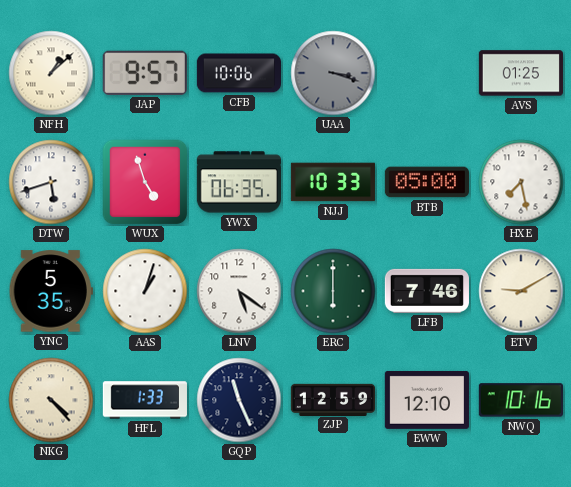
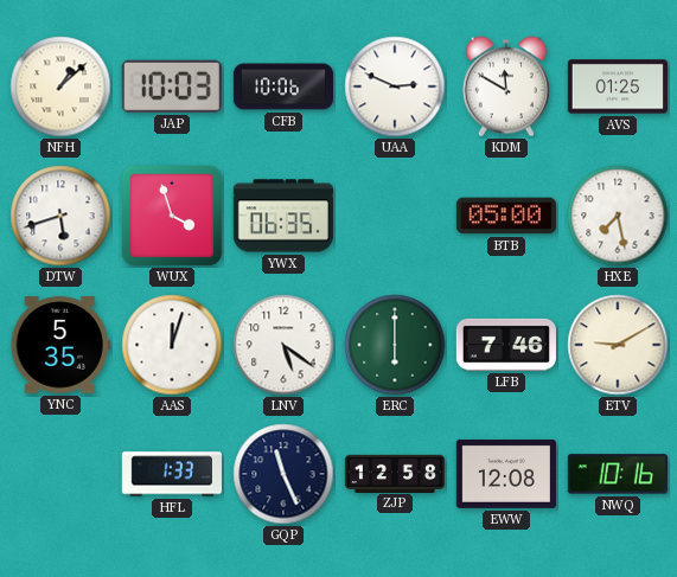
JAP: 9:57 -> 10:03 (172, 86)
UAA: 3:18 -> 2:49 (395, 86)
UAA dial: grey -> white (395, 86)
KDM: none -> 11:50 (506, 86)
WUX: 4:57 -> 3:57 (172, 216)
NJJ: 10:33 -> none (333, 182)
AAS: 1:03 -> 12:03 (172, 345)
NKG: 4:23 -> none (51, 400)
ZJP: 12:59 -> 12:58 (394, 473)
EWW: 12:10 -> 12:08 (506, 474)
